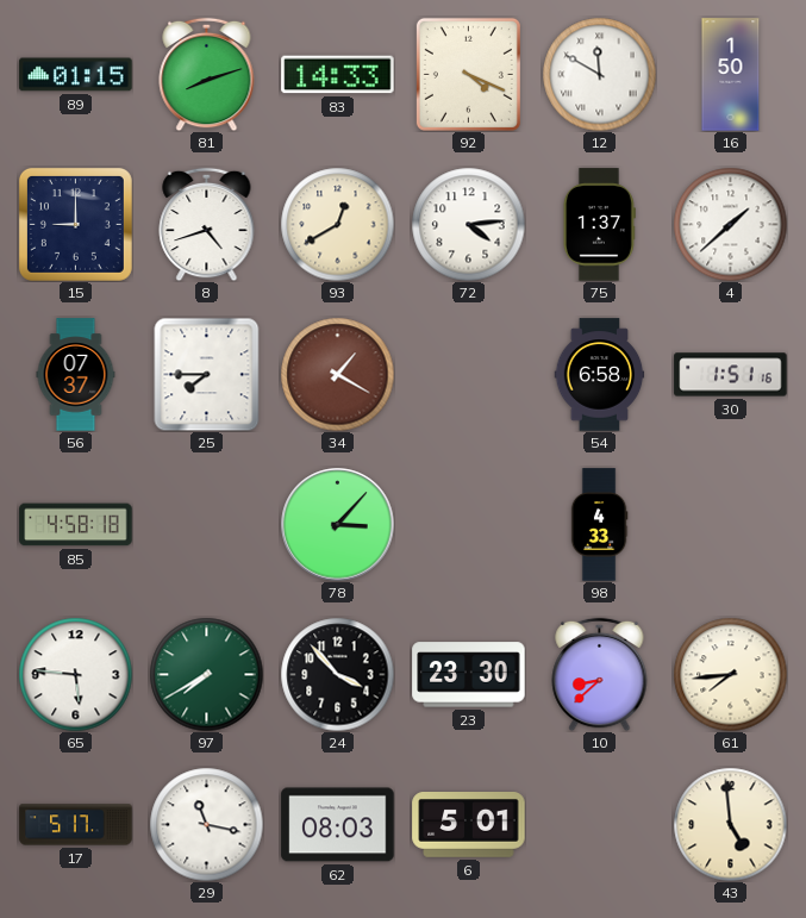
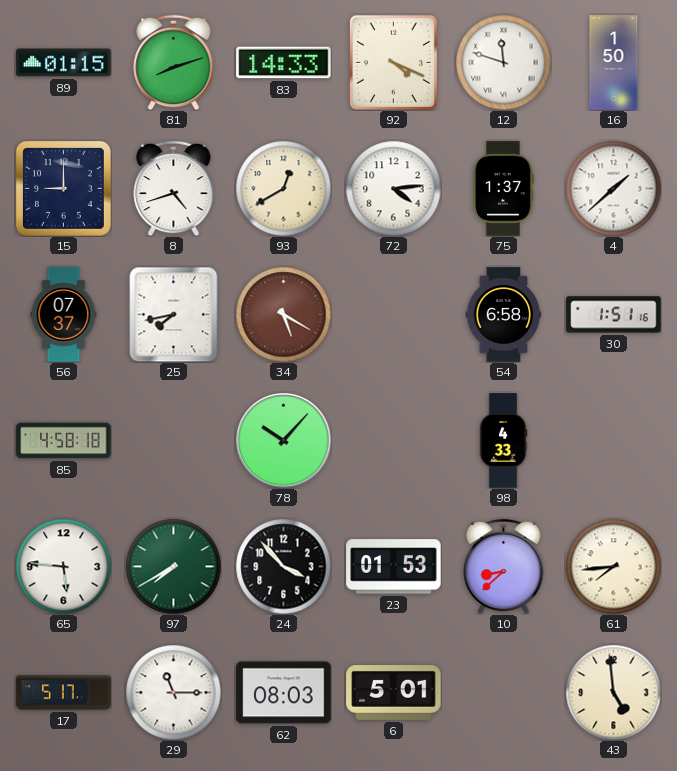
12: 11:50 -> 11:48 (503, 62)
25: 7:45 -> 7:43 (174, 314)
34: 1:20 -> 5:20 (283, 314)
78: 3:07 -> 10:07 (284, 441)
23: 23:30 -> 01:53 (394, 567)
29: 11:17 -> 11:15 (173, 692)
